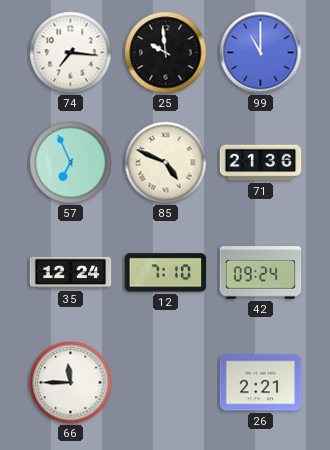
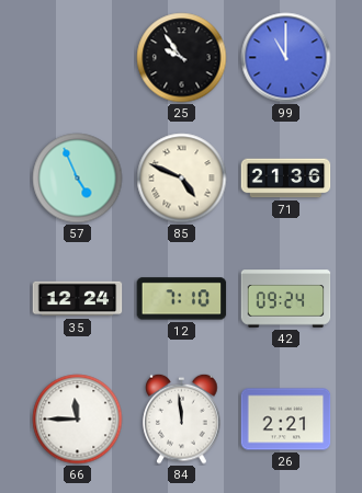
74: 7:16 -> none (71, 53)
25: 9:59 -> 9:54 (182, 58)
57: 6:56 -> 4:56 (78, 179)
84: none -> 11:59 (182, 419)
